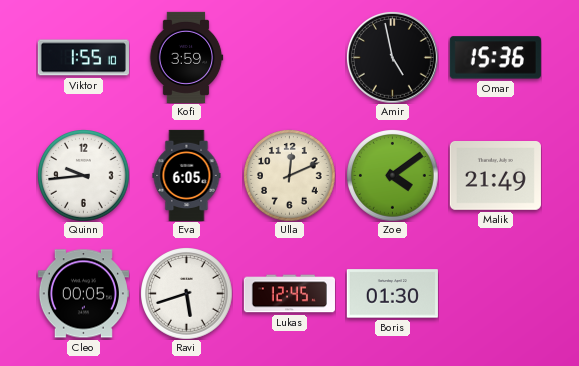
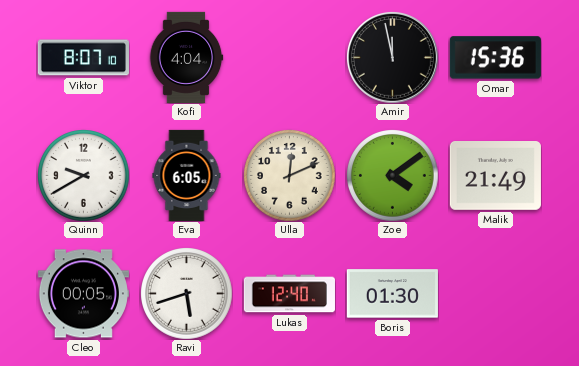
Viktor: 1:55 -> 8:07 (83, 58)
Kofi: 3:59 -> 4:04 (186, 57)
Amir: 4:58 -> 11:58 (393, 58)
Quinn: 9:44 -> 9:40 (84, 176)
Lukas: 12:45 -> 12:40 (289, 294)
